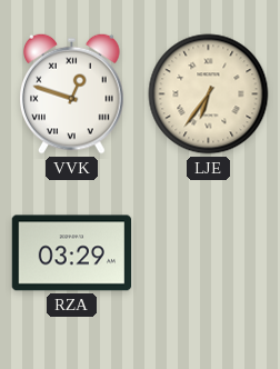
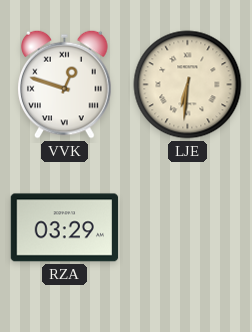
LJE: 6:36 -> 6:31 (188, 85)
